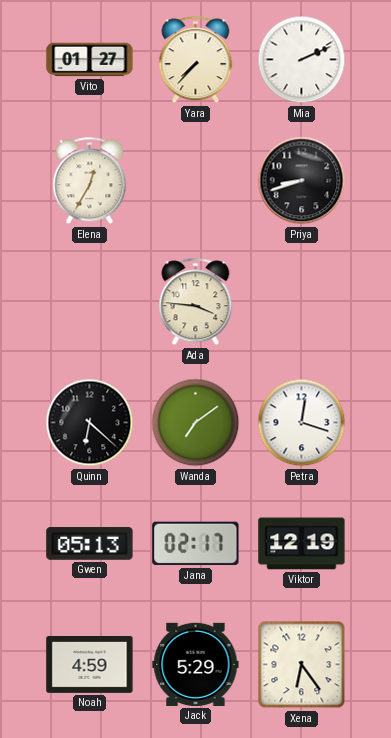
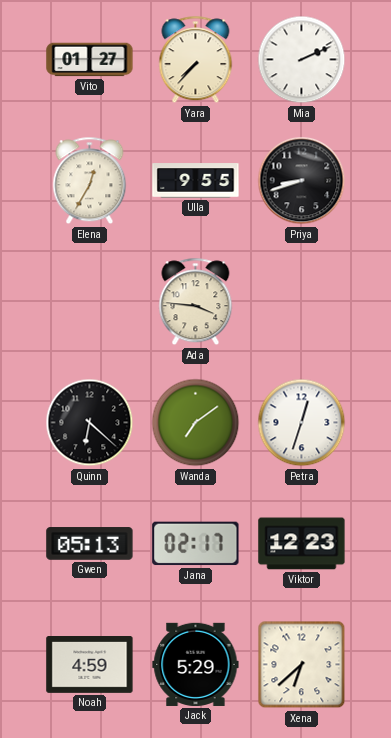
Ulla: none -> 9:55 (196, 181)
Petra: 12:18 -> 12:33 (302, 423)
Viktor: 12:19 -> 12:23 (302, 544)
Xena: 6:24 -> 6:38 (302, 665)
